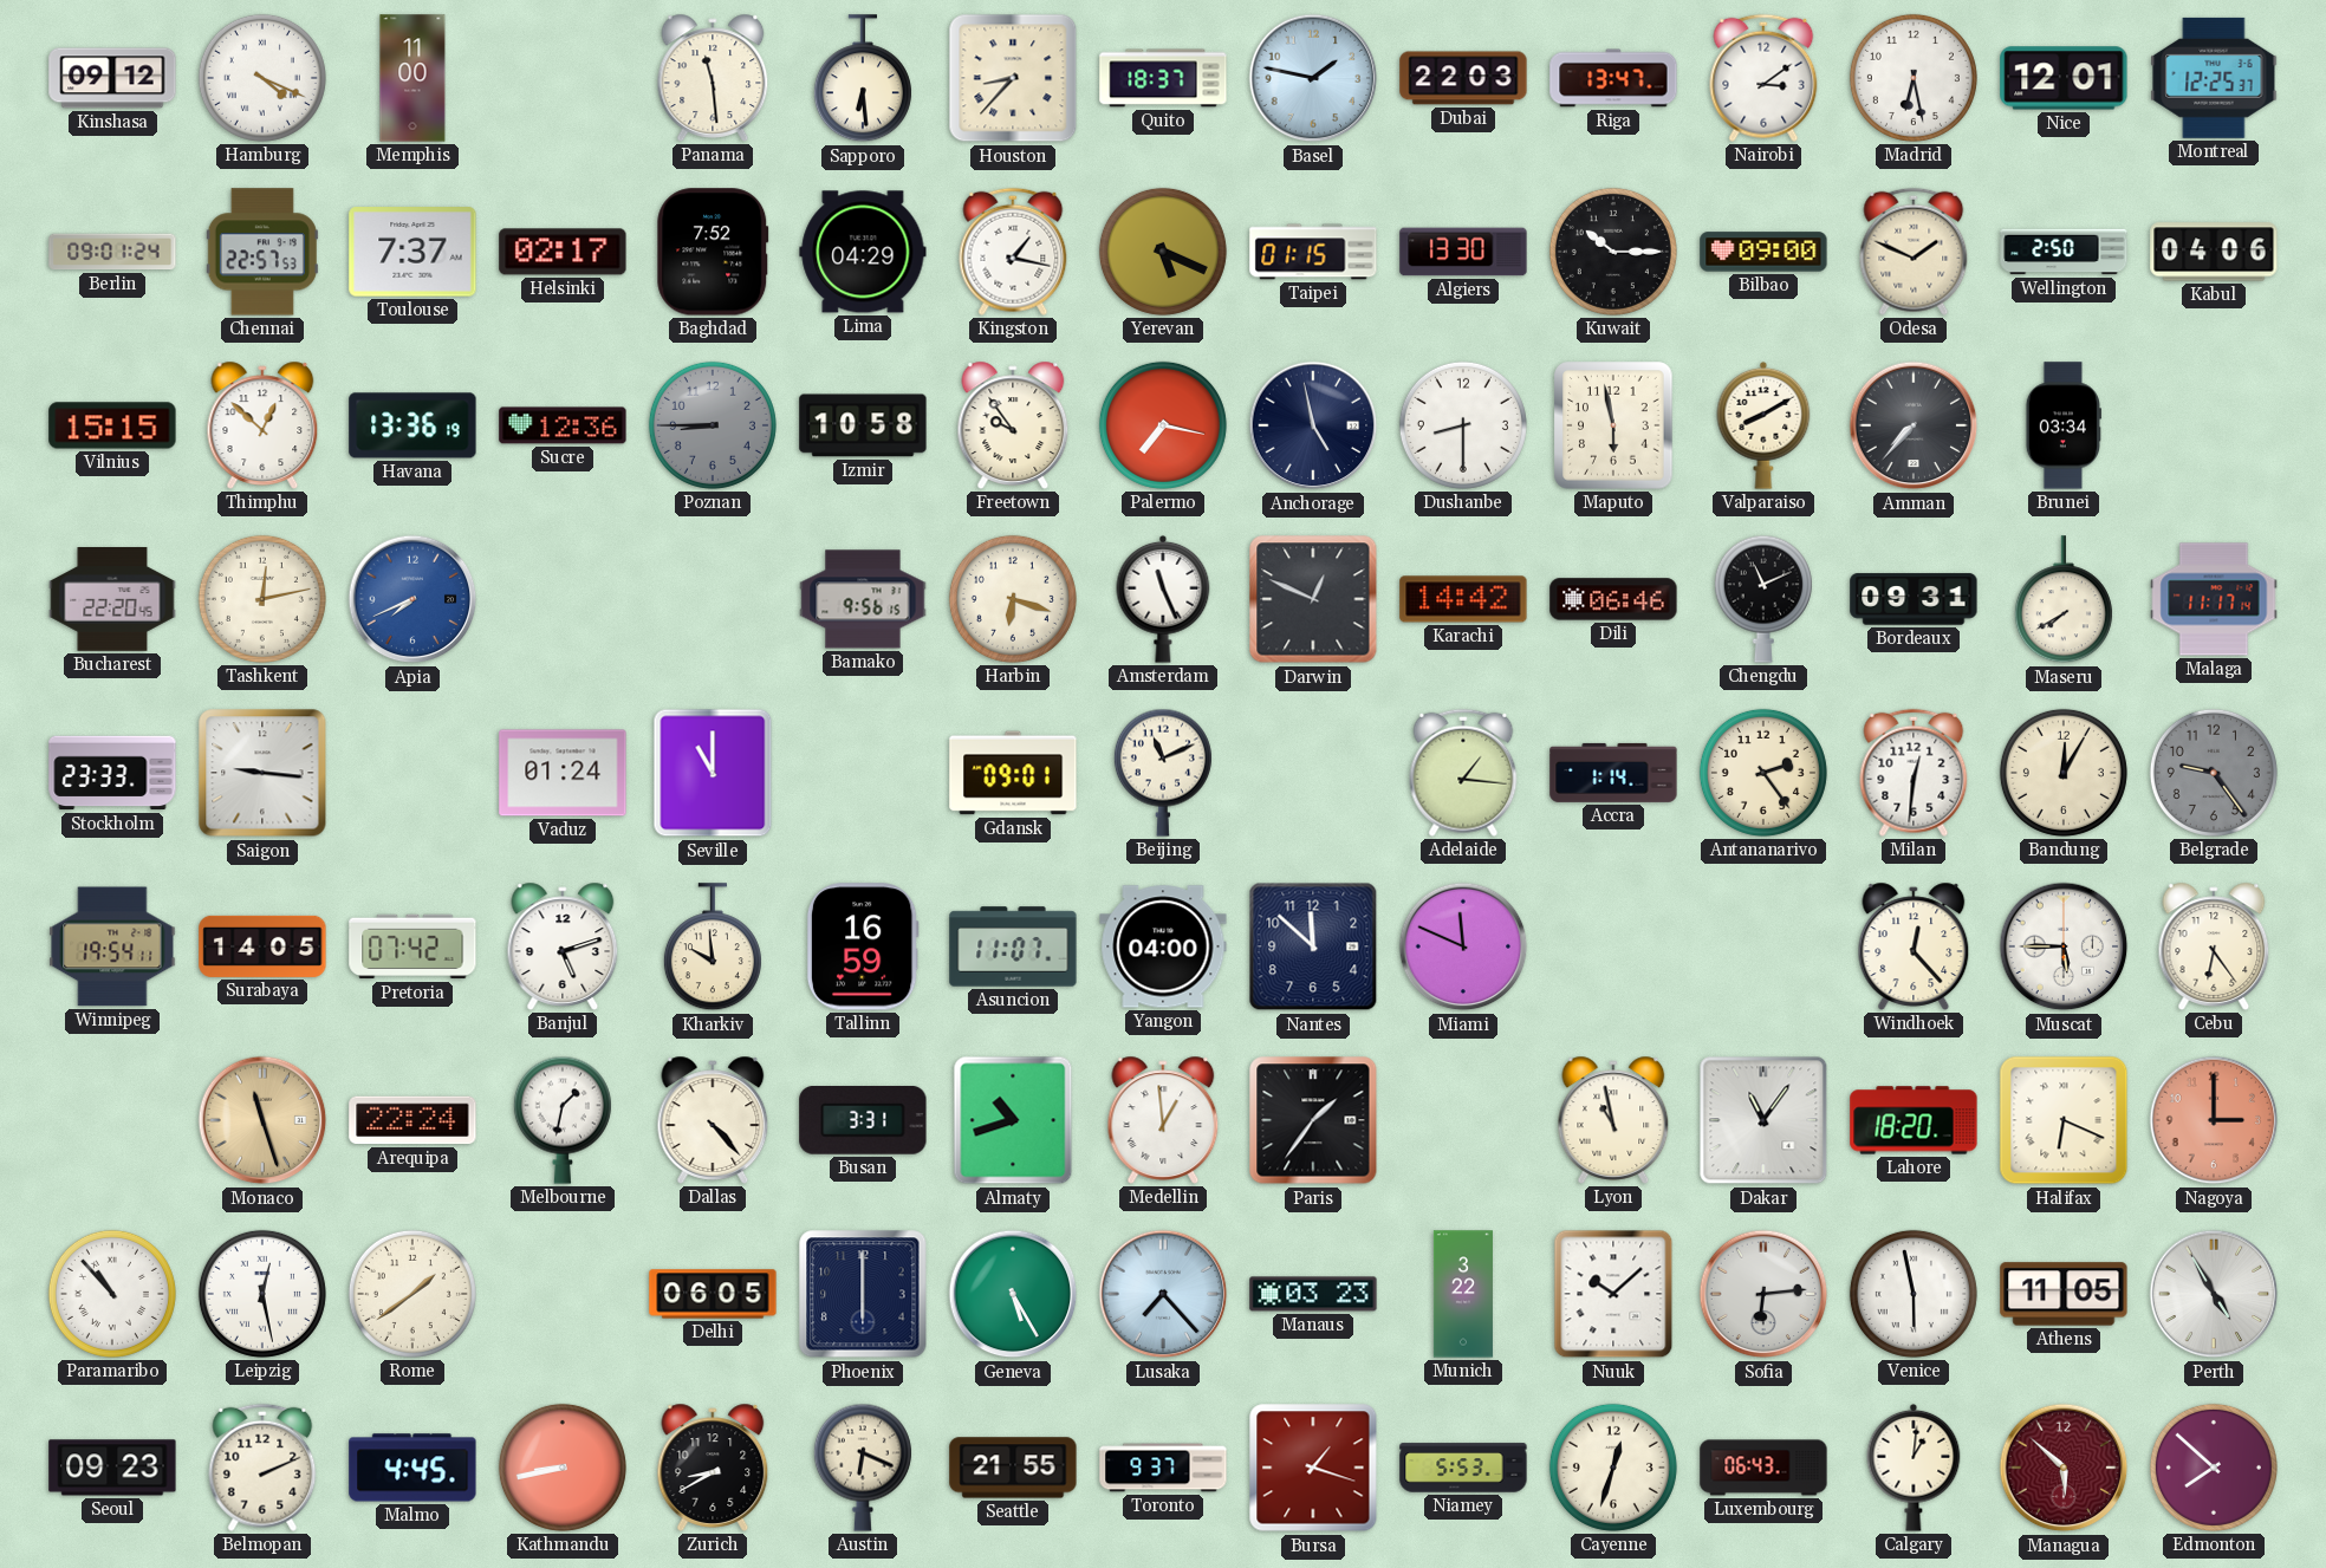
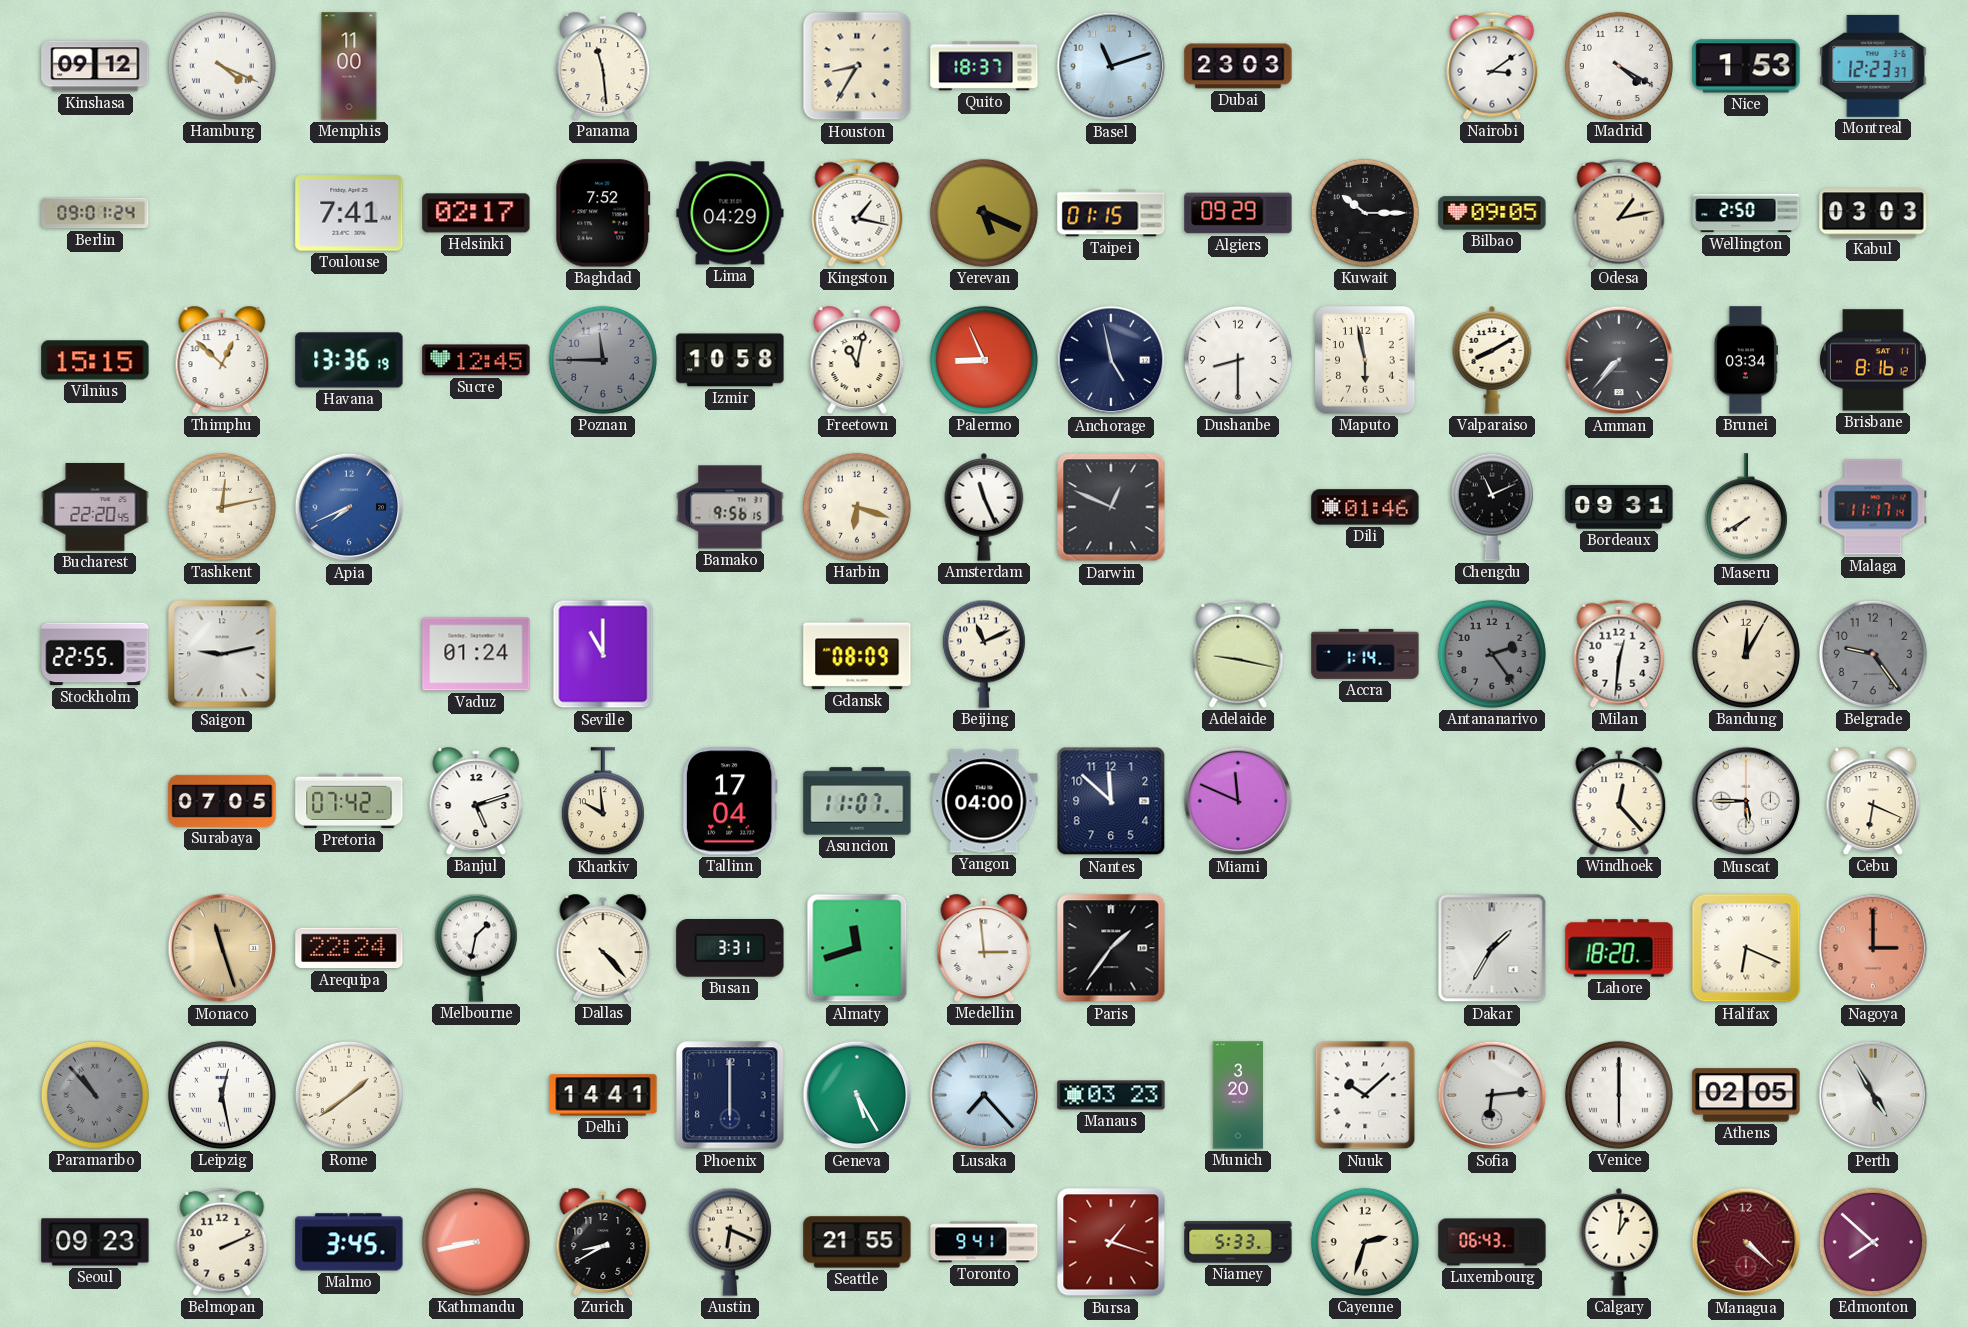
Sapporo: 6:29 -> none (863, 79)
Houston: 8:37 -> 8:35 (857, 66)
Basel: 1:47 -> 11:12 (1111, 66)
Dubai: 22:03 -> 23:03 (1238, 66)
Riga: 13:47 -> none (1613, 78)
Madrid: 6:28 -> 4:20 (1619, 66)
Nice: 12:01 -> 1:53 (1746, 66)
Montreal: 12:25 -> 12:23 (1873, 66)
Chennai: 22:57 -> none (262, 252)
Toulouse: 7:37 -> 7:41 (349, 213)
Algiers: 13:30 -> 09:29 (1238, 213)
Bilbao: 09:00 -> 09:05 (1492, 213)
Odesa: 1:49 -> 1:13 (1619, 213)
Kabul: 04:06 -> 03:03 (1873, 213)
Sucre: 12:36 -> 12:45 (476, 360)
Poznan: 8:45 -> 11:45 (603, 360)
Freetown: 9:54 -> 11:02 (857, 360)
Palermo: 7:17 -> 8:56 (984, 360)
Brisbane: none -> 8:16 (1873, 360)
Karachi: 14:42 -> none (1463, 599)
Dili: 06:46 -> 01:46 (1365, 507)
Stockholm: 23:33 -> 22:55 (95, 654)
Saigon: 9:16 -> 9:13 (222, 654)
Gdansk: 09:01 -> 08:09 (857, 654)
Adelaide: 1:16 -> 9:17 (1238, 654)
Antananarivo dial: cream -> grey (1492, 654)
Winnipeg: 19:54 -> none (112, 946)
Surabaya: 14:05 -> 07:05 (222, 801)
Tallinn: 16:59 -> 17:04 (730, 801)
Cebu: 6:24 -> 6:19 (1873, 801)
Almaty: 10:42 -> 11:42 (857, 948)
Medellin: 12:59 -> 2:59 (984, 948)
Lyon: 10:58 -> none (1613, 1120)
Dakar: 11:06 -> 1:35 (1492, 948)
Paramaribo dial: white -> grey (95, 1095)
Delhi: 06:05 -> 14:41 (603, 1095)
Munich: 3:22 -> 3:20 (1238, 1095)
Venice: 5:58 -> 6:00 (1619, 1095)
Athens: 11:05 -> 02:05 (1746, 1095)
Malmo: 4:45 -> 3:45 (349, 1242)
Toronto: 9:37 -> 9:41 (984, 1242)
Niamey: 5:53 -> 5:33 (1238, 1242)
Cayenne: 12:33 -> 2:33 (1365, 1242)
Managua: 5:52 -> 4:22 (1746, 1242)
